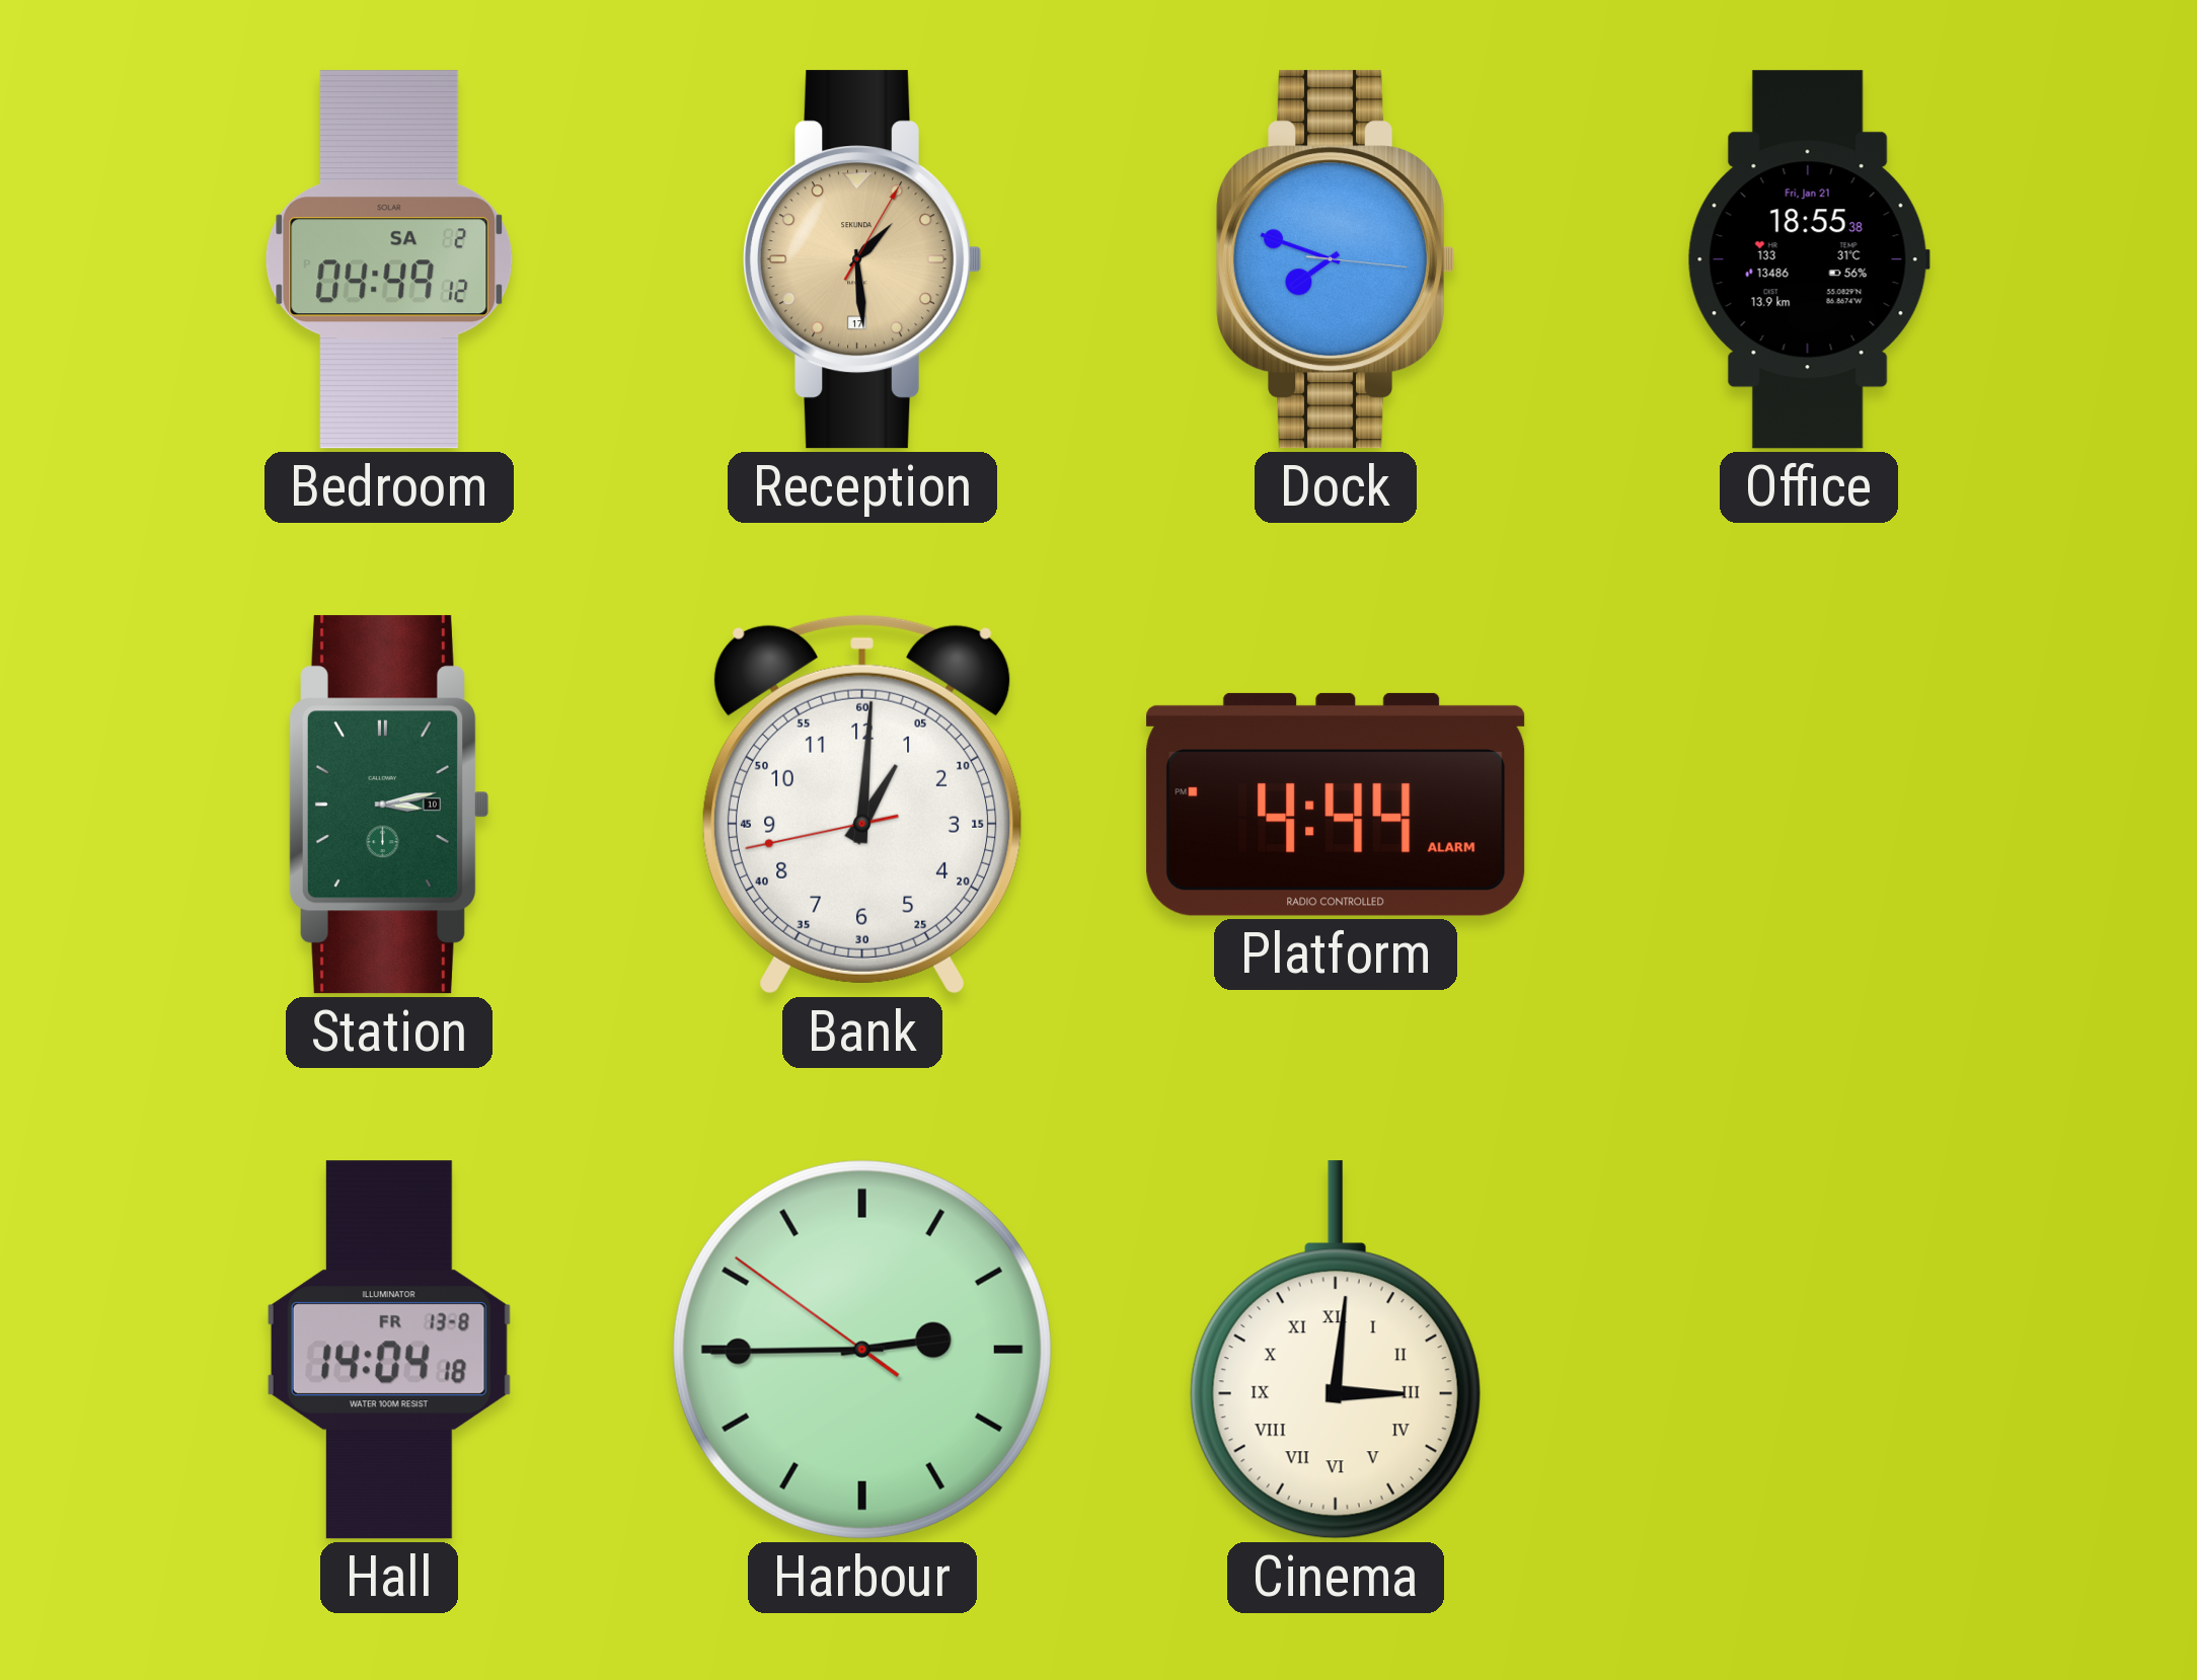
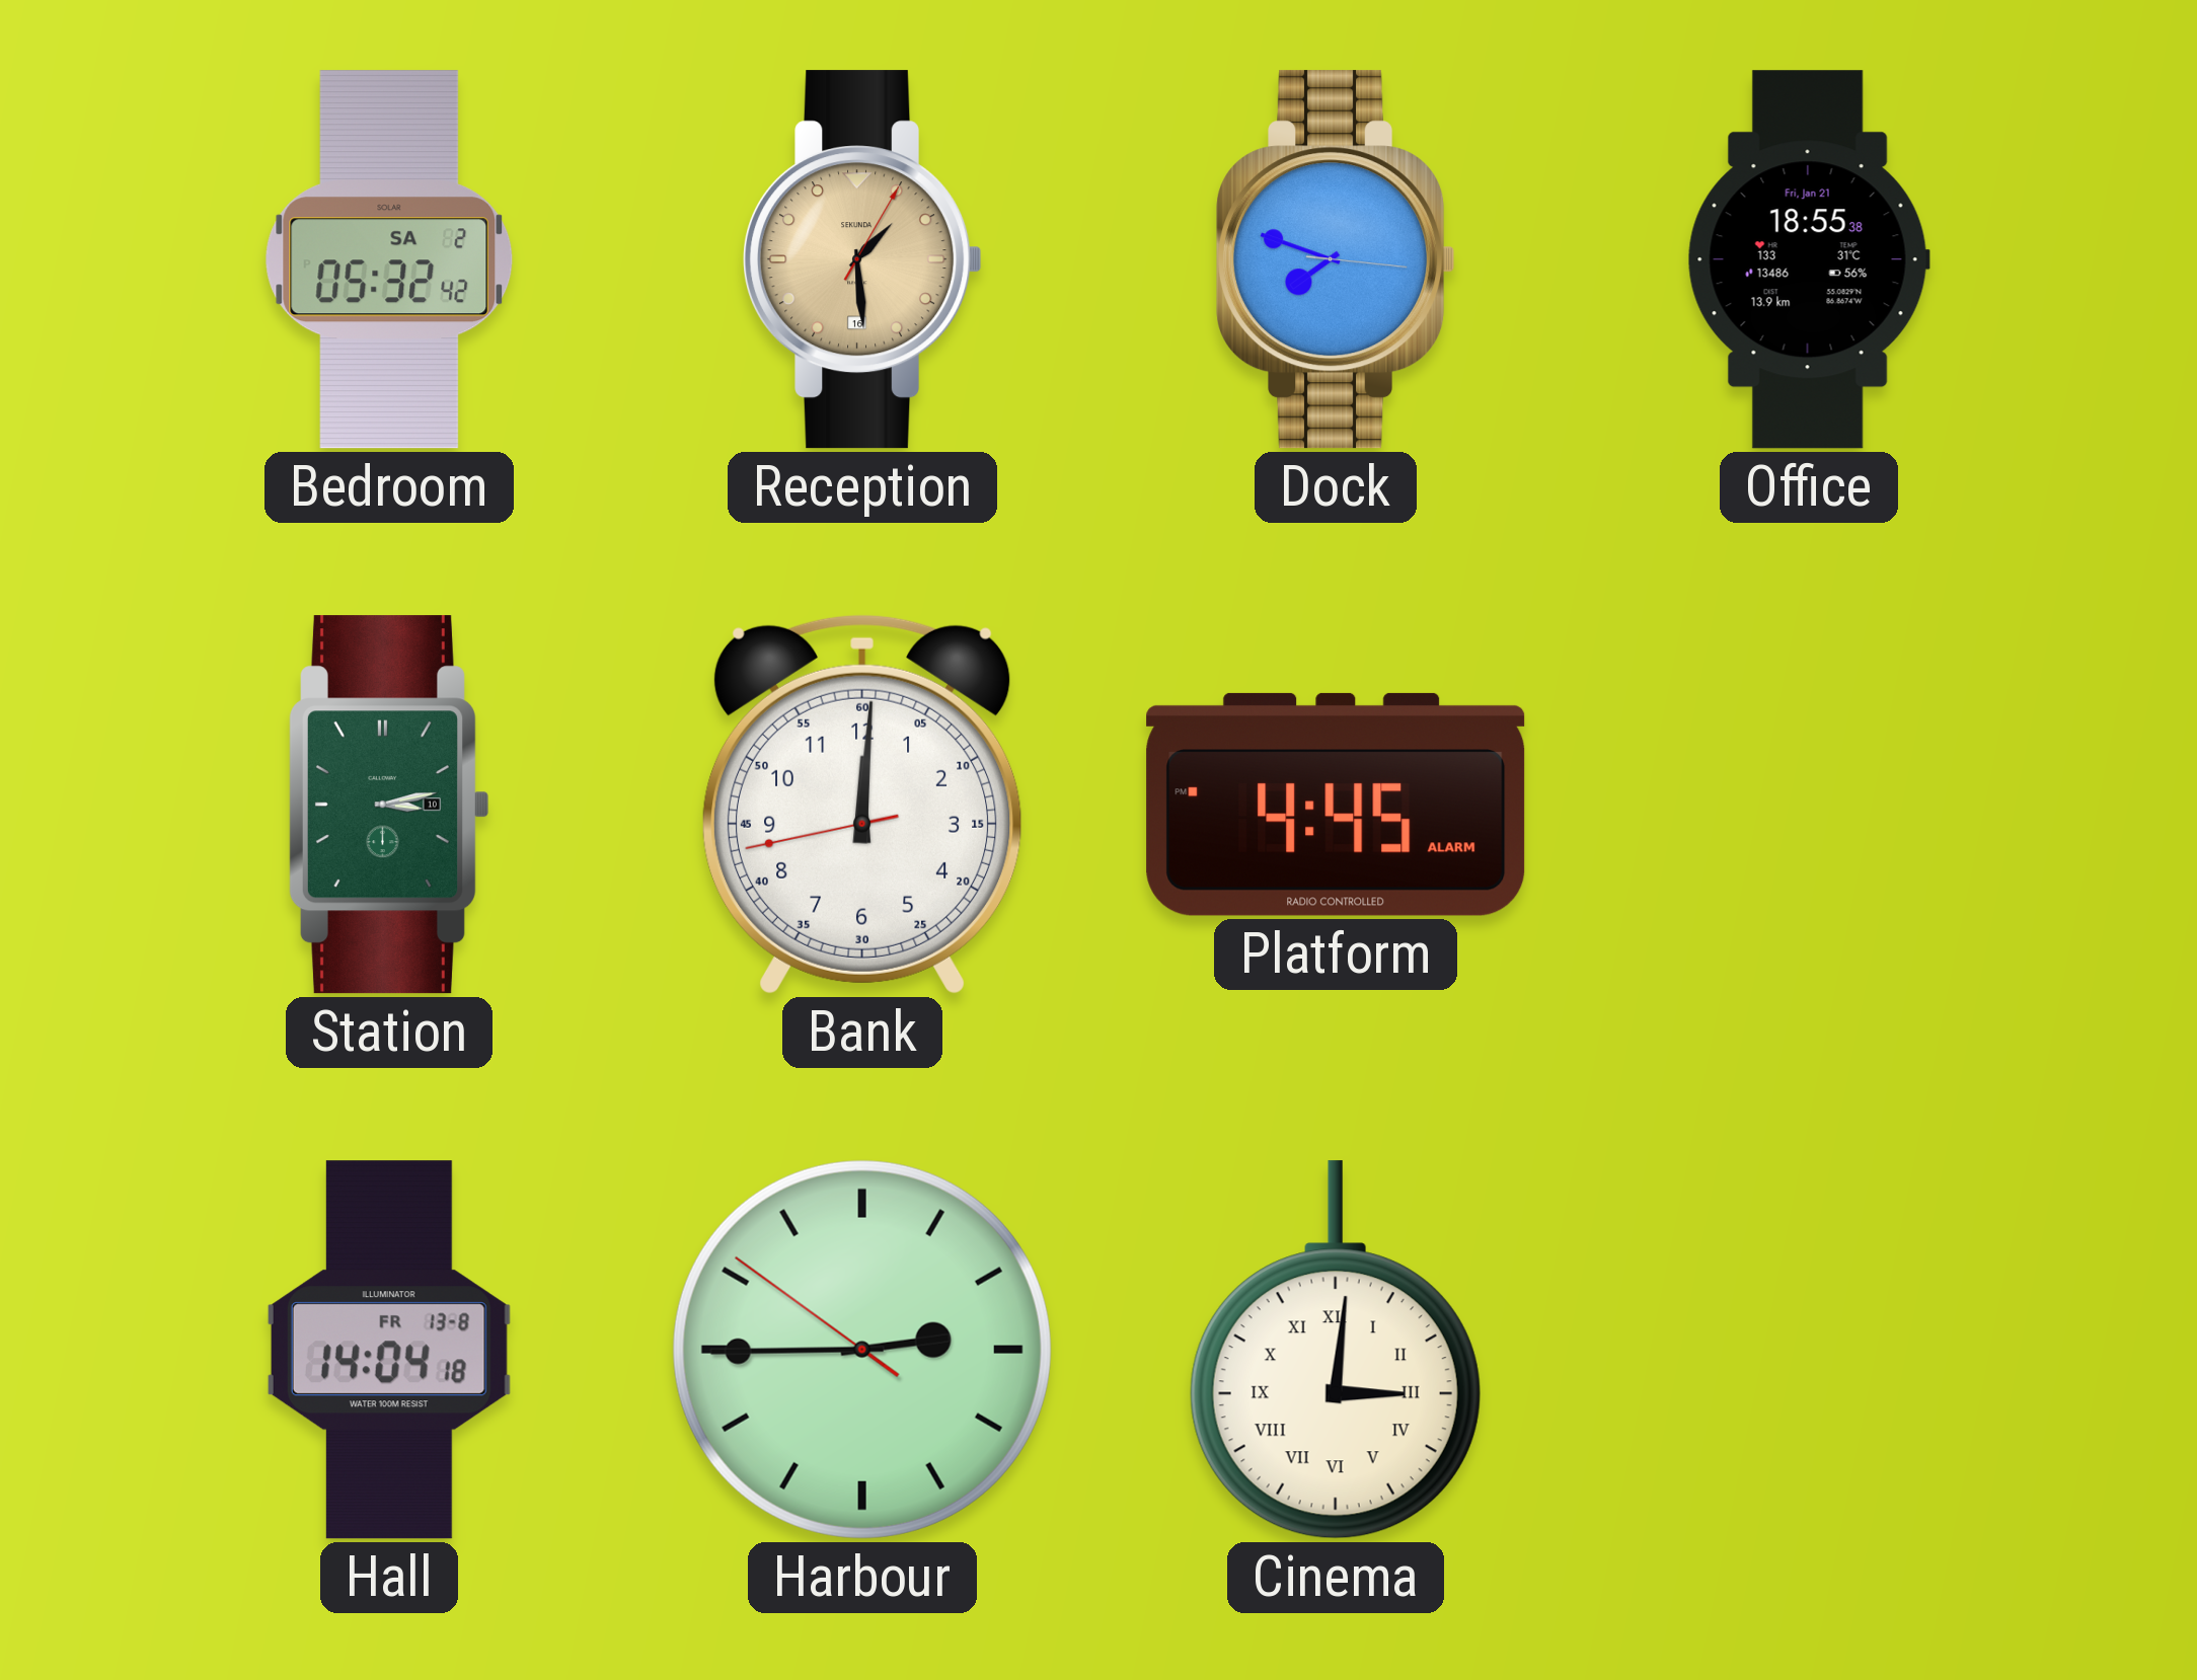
Bedroom: 04:49 -> 05:32 (389, 259)
Reception date: 17 -> 16 (862, 259)
Bank: 1:00 -> 12:00 (863, 805)
Platform: 4:44 -> 4:45 (1336, 805)
